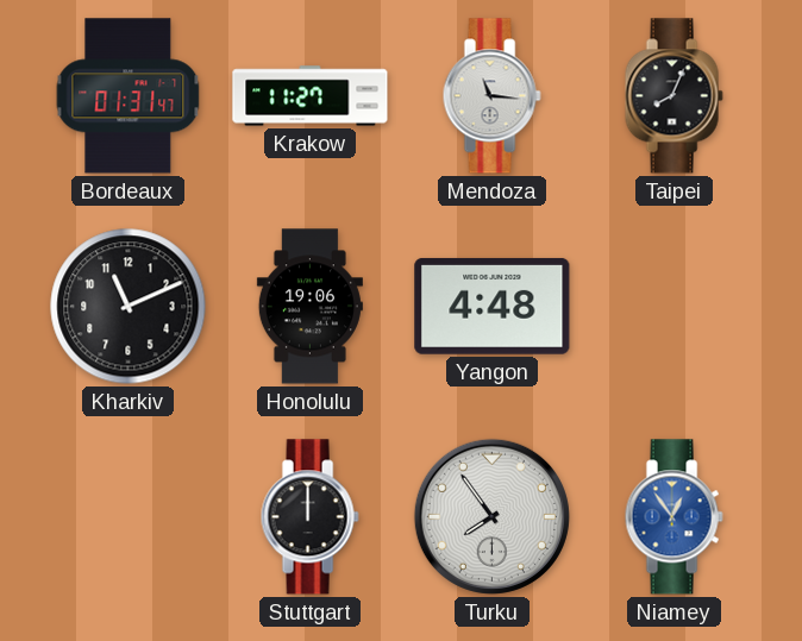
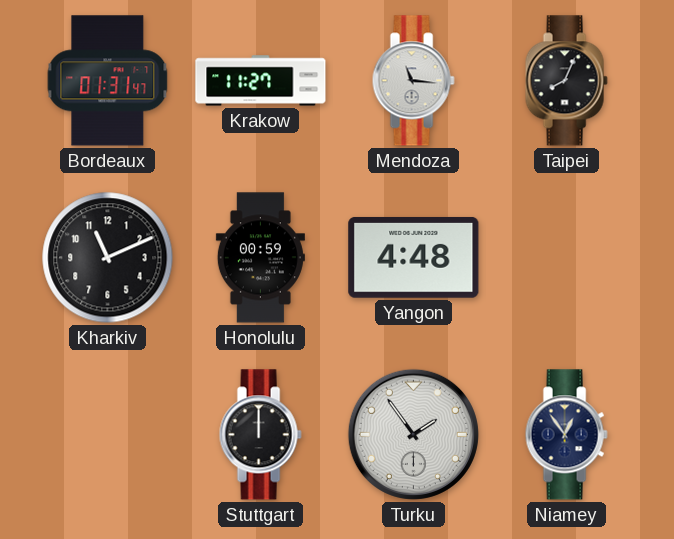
Honolulu: 19:06 -> 00:59 (260, 258)
Turku: 7:54 -> 1:54 (413, 434)
Niamey dial: blue -> navy (566, 435)
